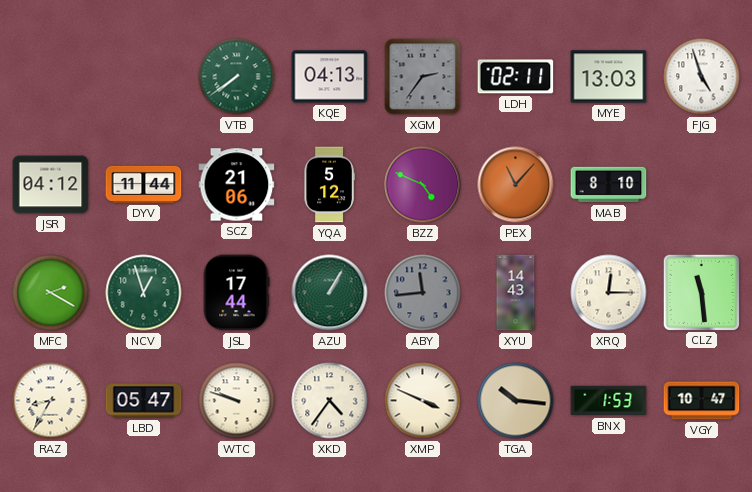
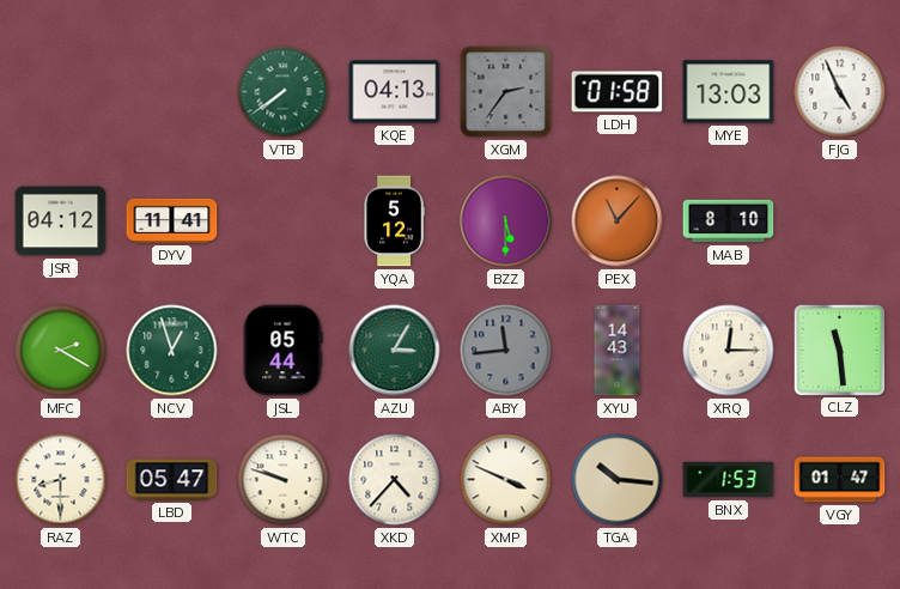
LDH: 02:11 -> 01:58 (618, 92)
FJG: 4:57 -> 4:56 (840, 92)
DYV: 11:44 -> 11:41 (172, 220)
SCZ: 21:06 -> none (237, 185)
BZZ: 4:49 -> 5:30 (506, 221)
JSL: 17:44 -> 05:44 (282, 351)
AZU: 1:05 -> 3:05 (395, 351)
RAZ: 8:35 -> 8:30 (61, 480)
XKD: 4:36 -> 4:37 (395, 480)
VGY: 10:47 -> 01:47 (840, 480)
